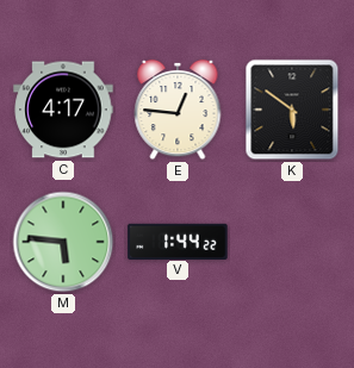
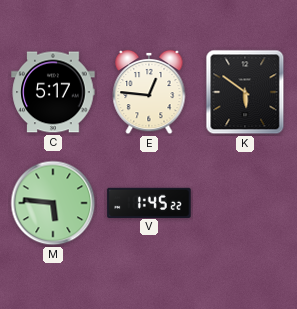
C: 4:17 -> 5:17 (53, 92)
V: 1:44 -> 1:45 (149, 202)
